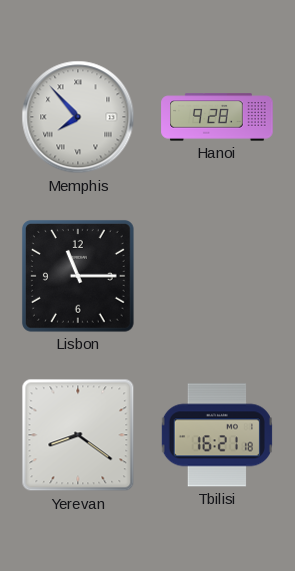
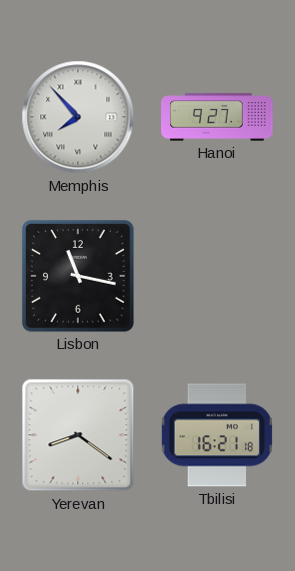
Hanoi: 9:28 -> 9:27 (217, 117)
Lisbon: 11:15 -> 11:17 (78, 276)
